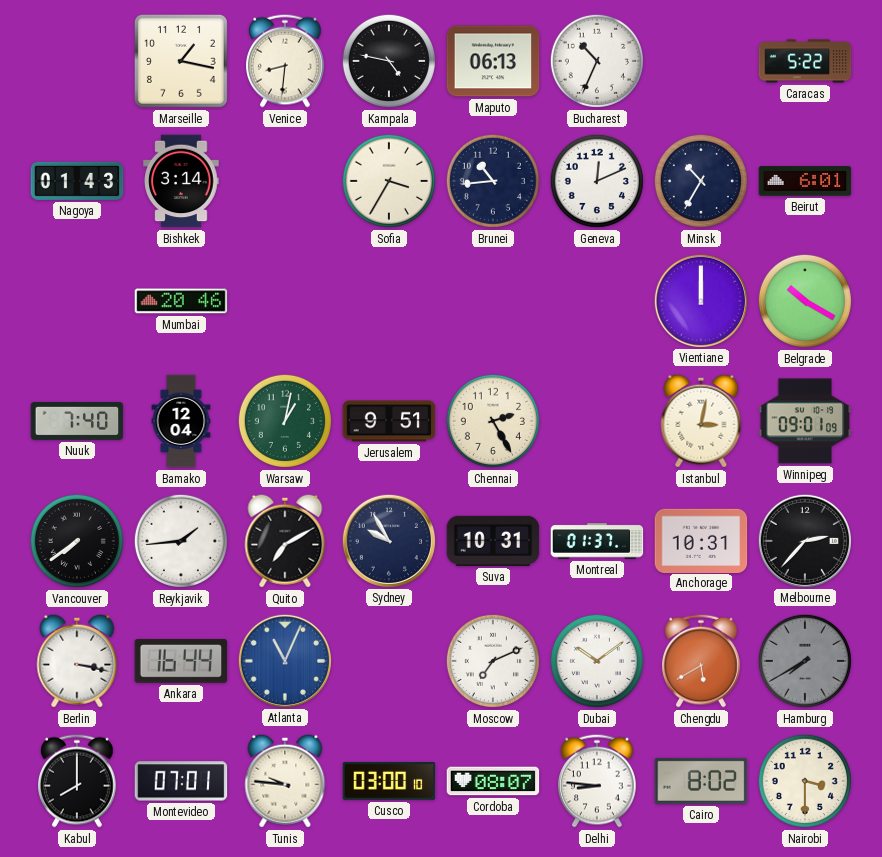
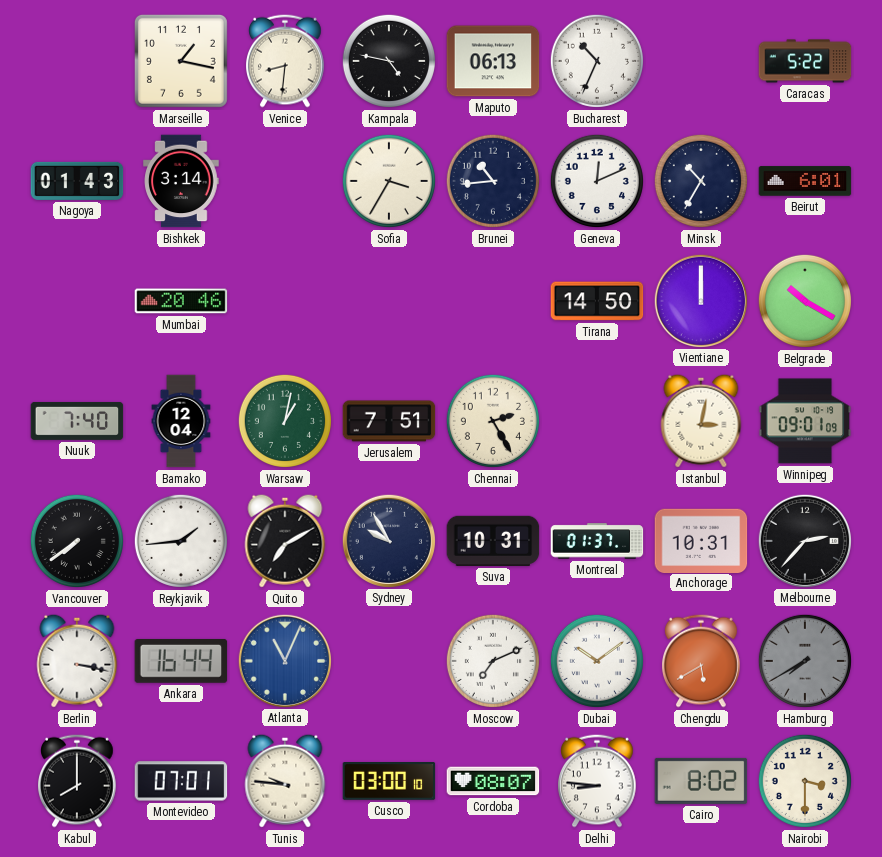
Tirana: none -> 14:50 (597, 301)
Jerusalem: 9:51 -> 7:51 (389, 421)
